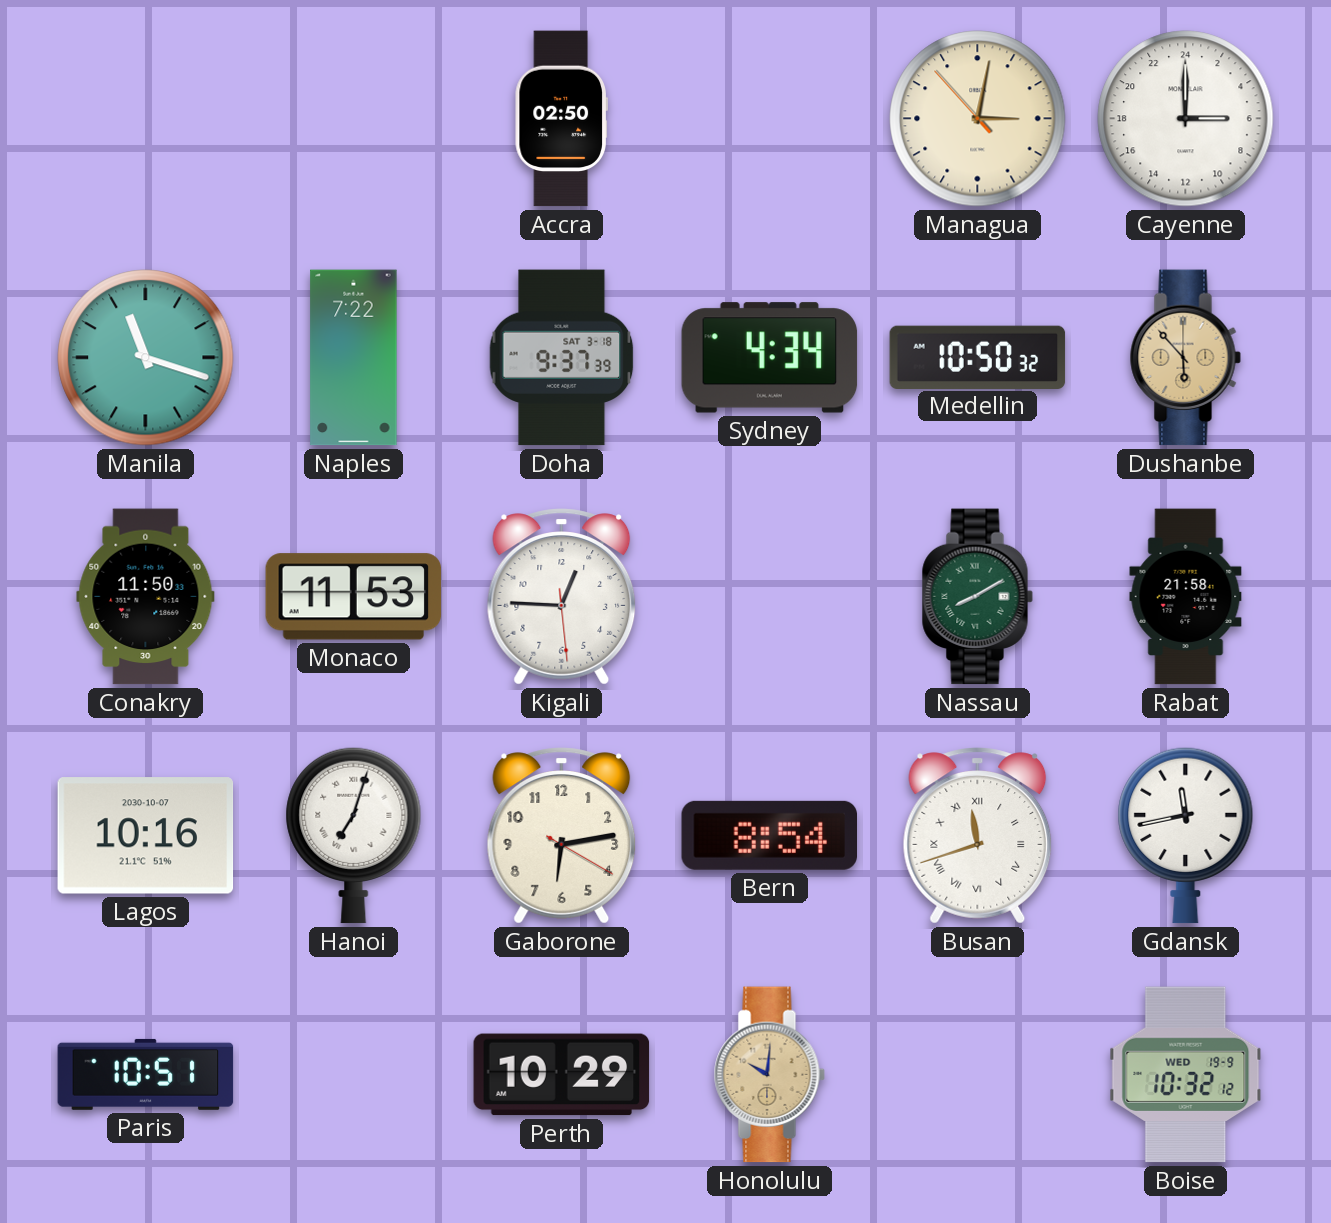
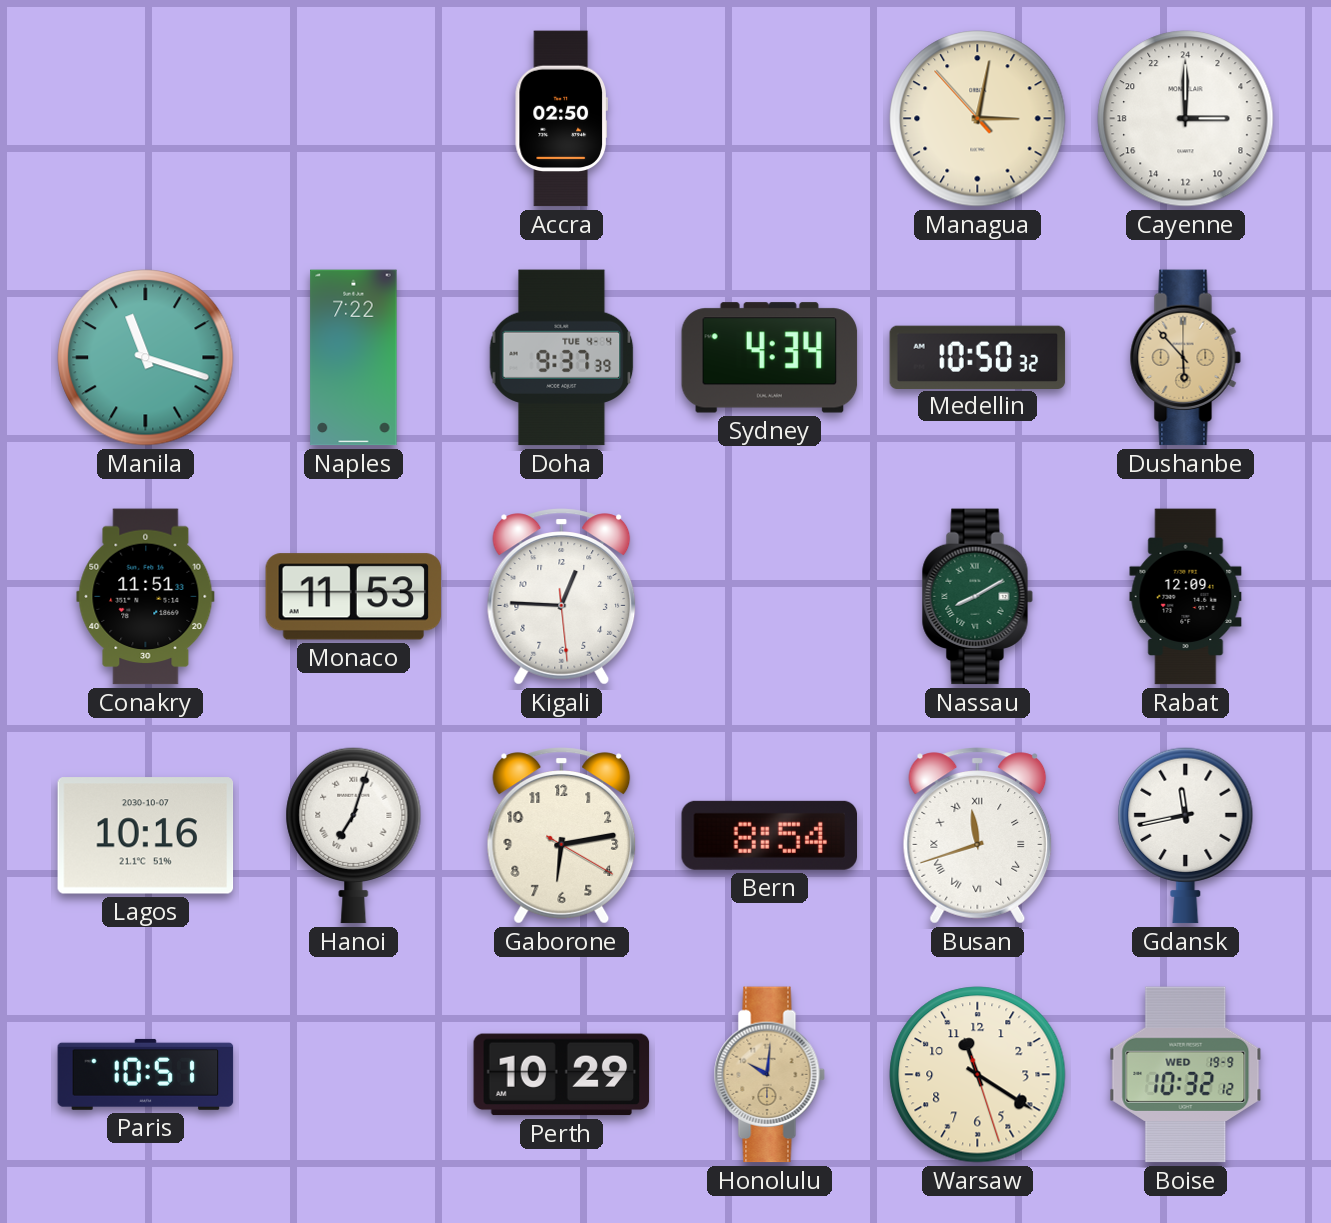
Doha date: SAT 3-18 -> TUE 4-4 (562, 358)
Conakry: 11:50 -> 11:51 (146, 597)
Rabat: 21:58 -> 12:09 (1186, 597)
Warsaw: none -> 11:20 (978, 1075)
